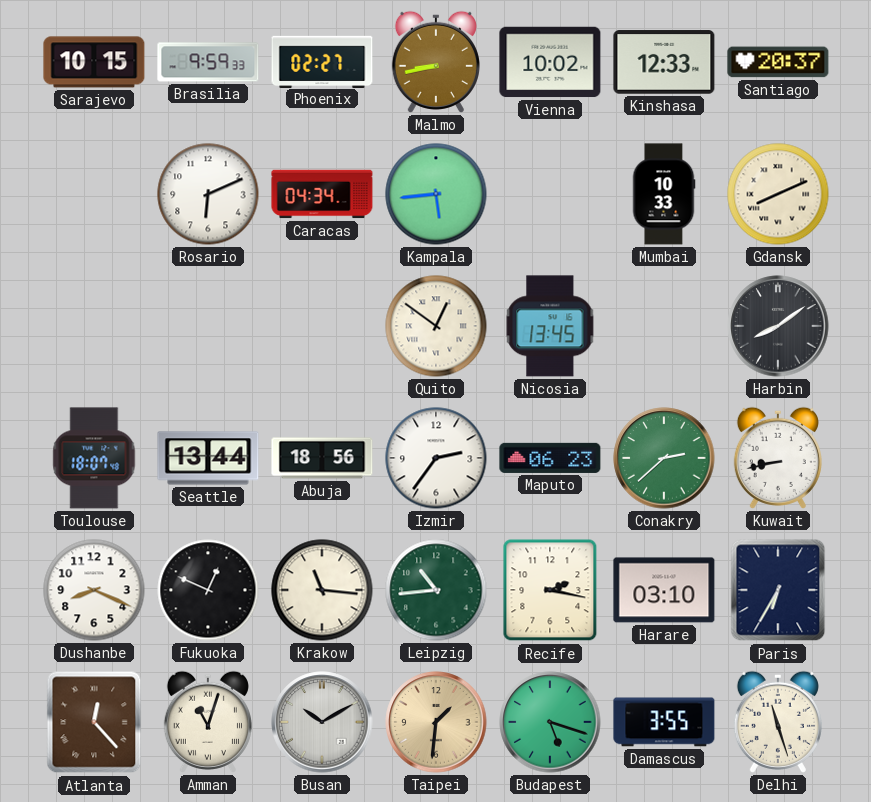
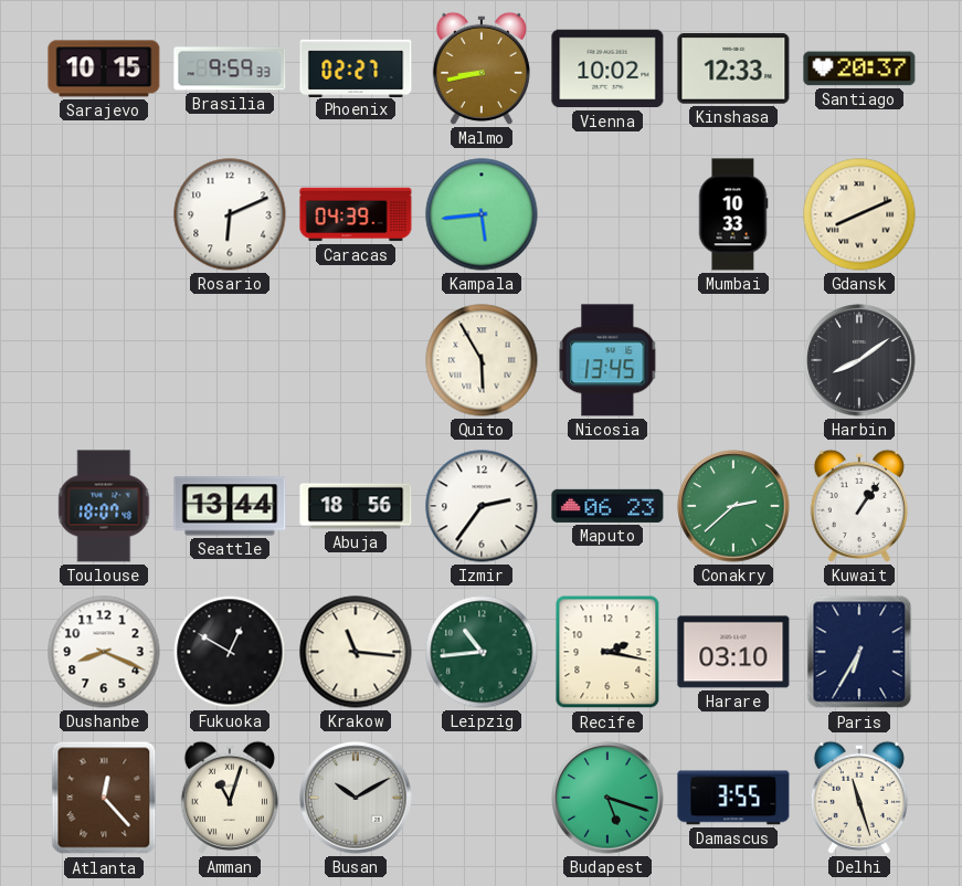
Caracas: 04:34 -> 04:39 (356, 214)
Quito: 12:51 -> 5:55 (482, 360)
Kuwait: 8:43 -> 1:06 (859, 506)
Fukuoka: 12:49 -> 12:50 (230, 652)
Taipei: 1:31 -> none (436, 722)
